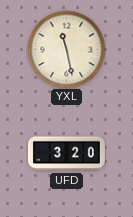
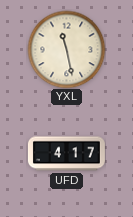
UFD: 3:20 -> 4:17 (67, 154)
